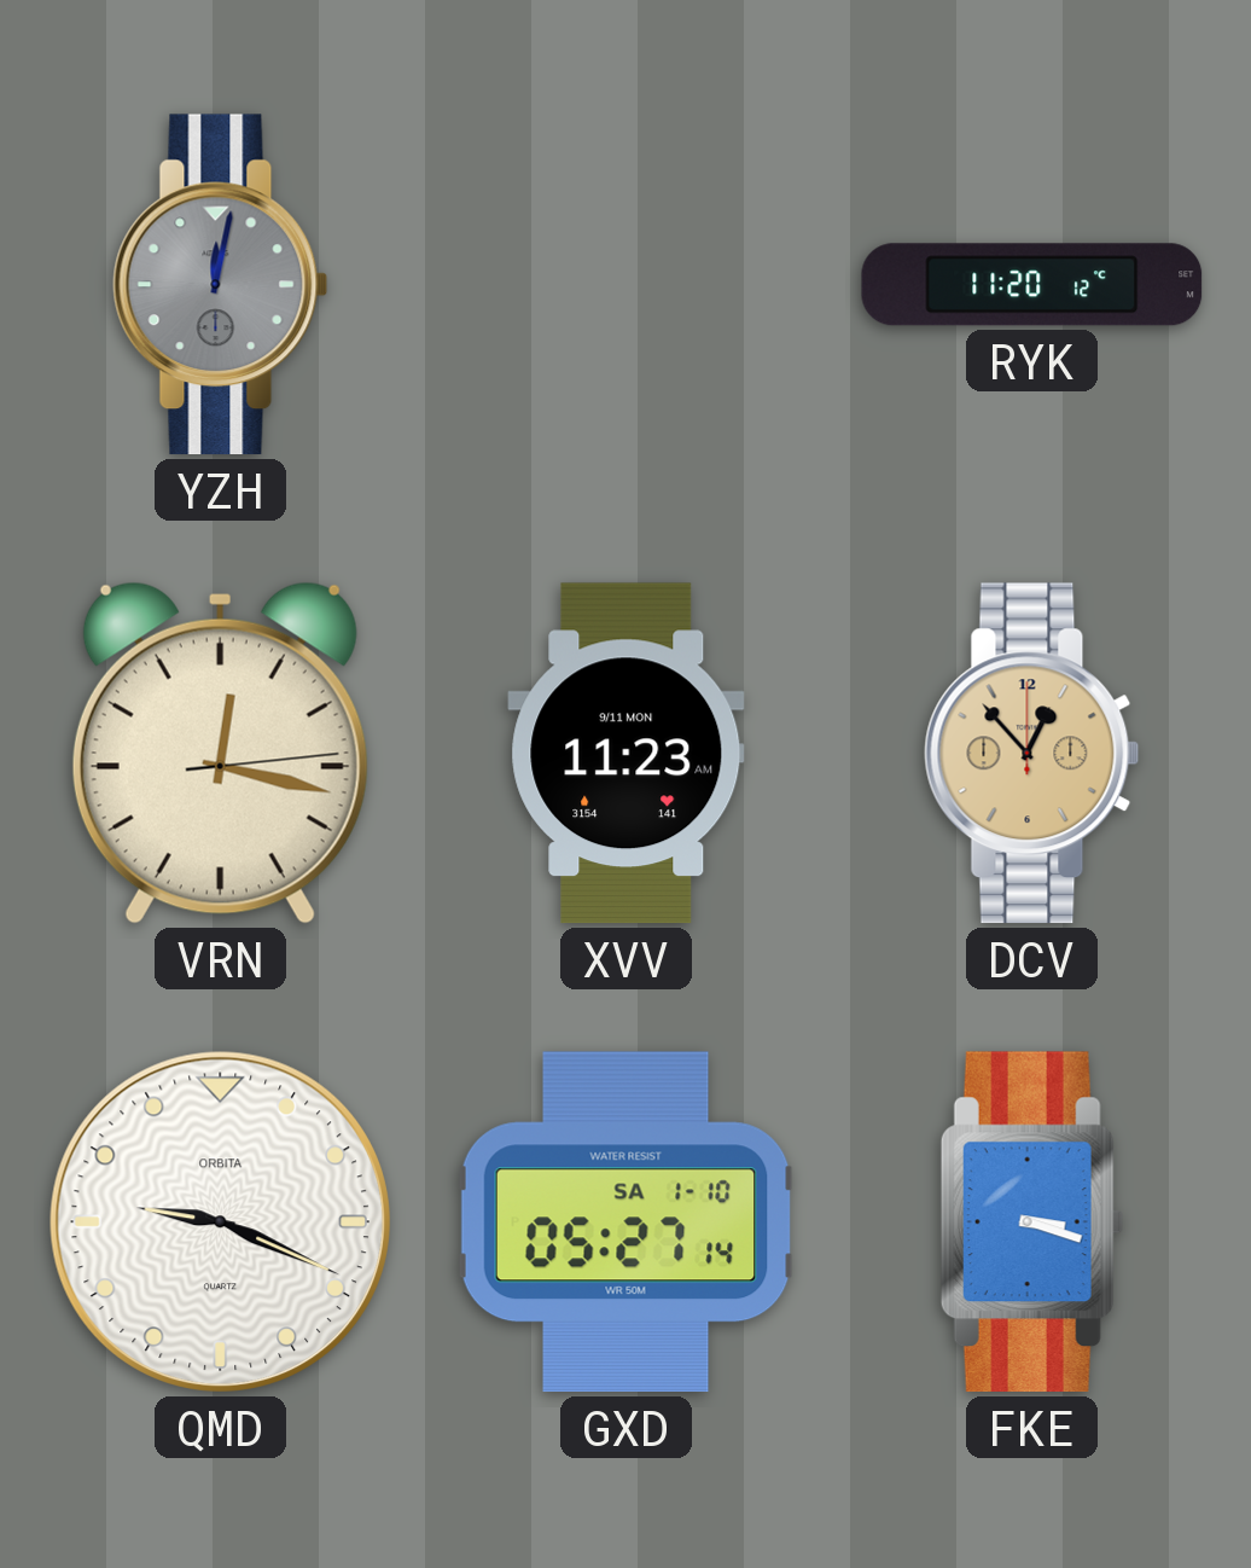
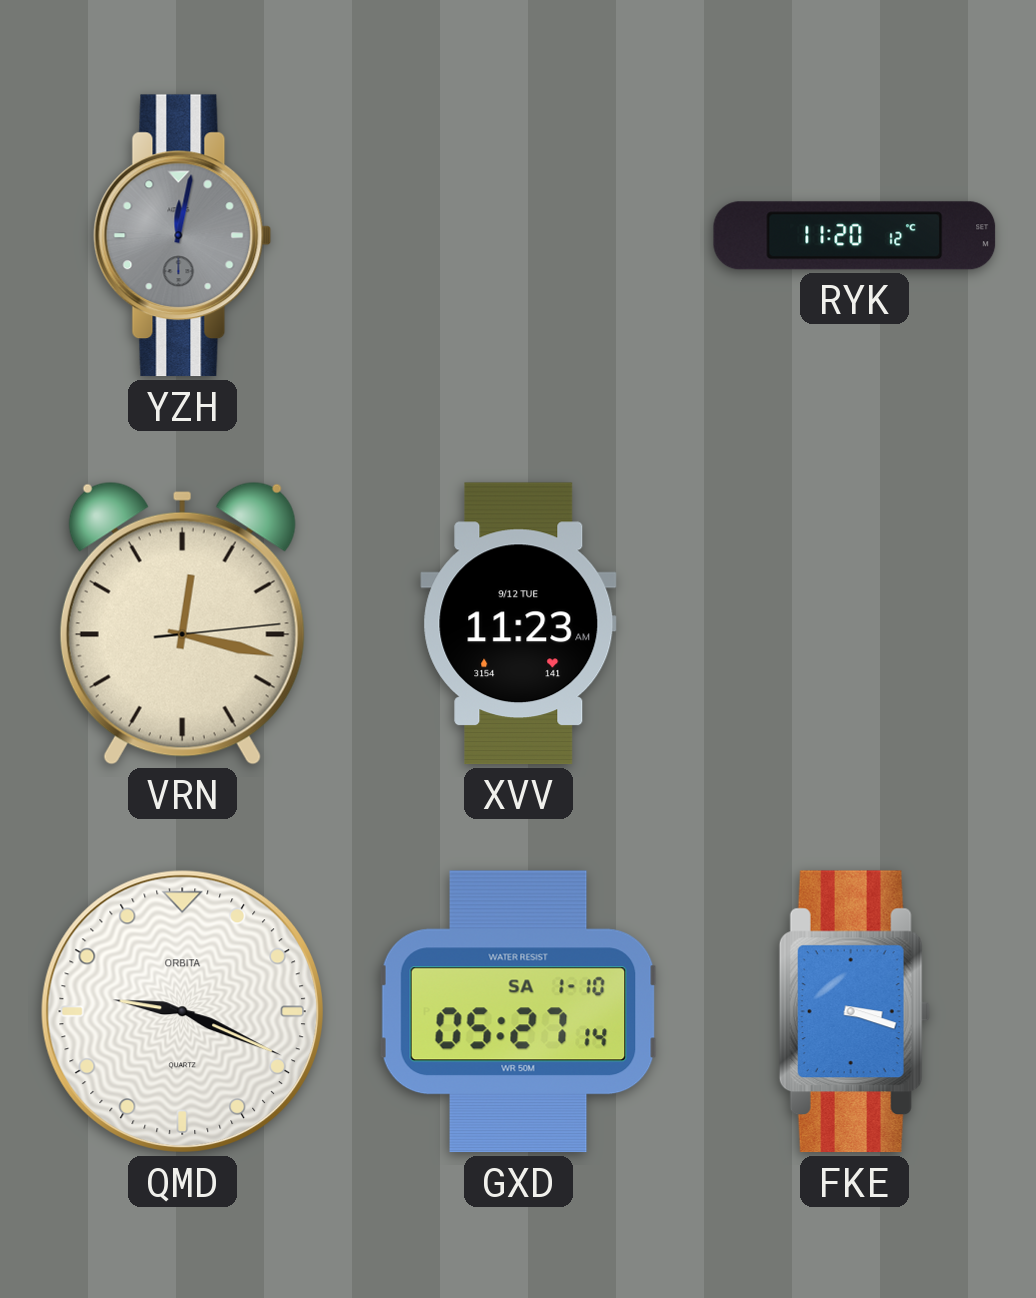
XVV date: 9/11 MON -> 9/12 TUE (519, 624)
DCV: 12:53 -> none (1032, 754)
